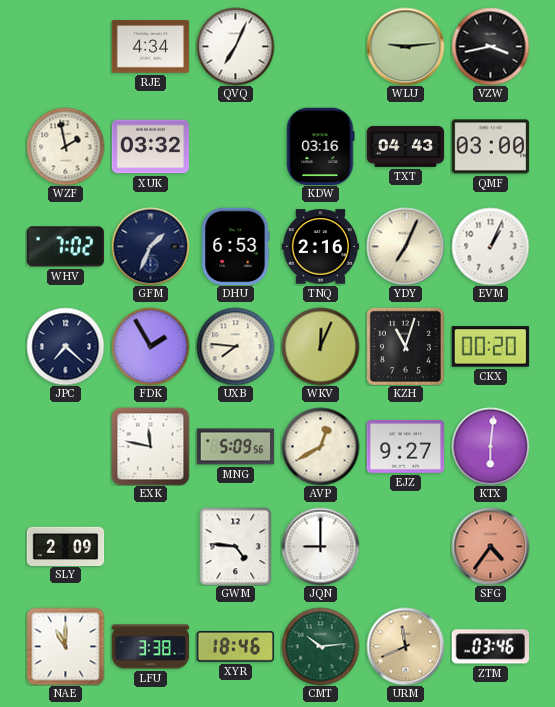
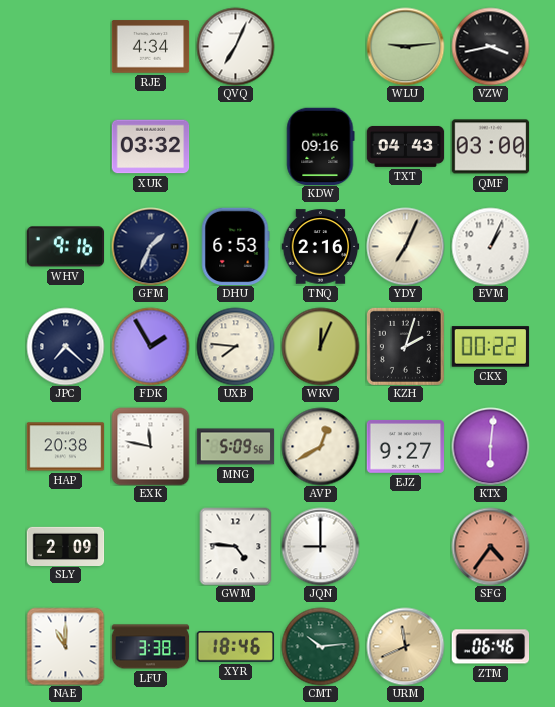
WZF: 1:58 -> none (65, 146)
KDW: 03:16 -> 09:16 (321, 146)
WHV: 7:02 -> 9:16 (65, 247)
KZH: 11:03 -> 2:03 (405, 346)
CKX: 00:20 -> 00:22 (490, 347)
HAP: none -> 20:38 (65, 447)
ZTM: 03:46 -> 06:46 (490, 647)
